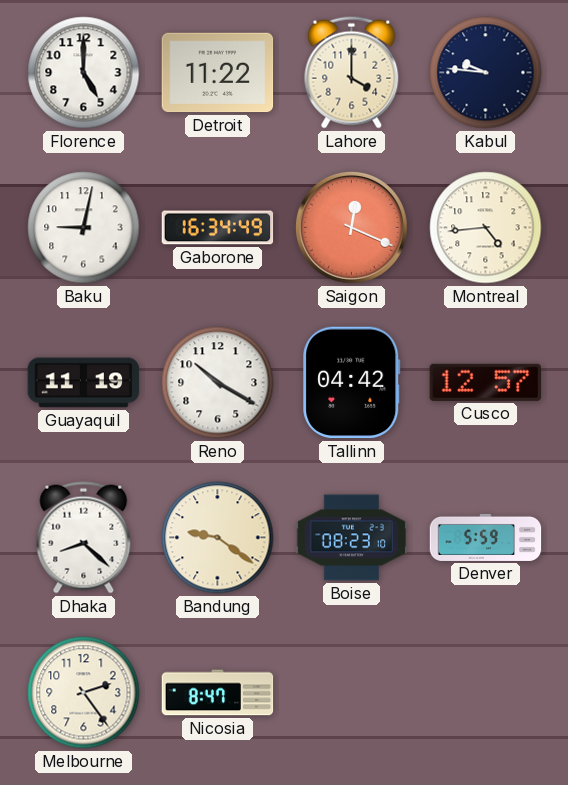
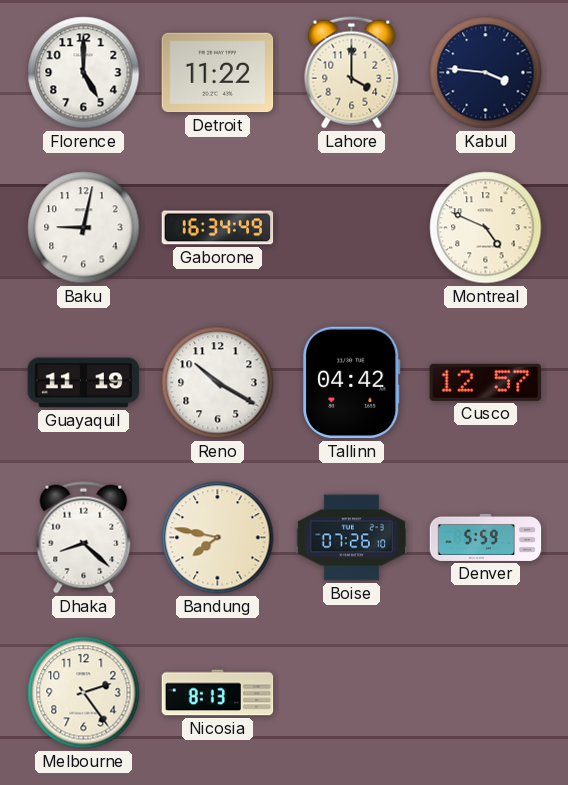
Kabul: 9:46 -> 3:46 (486, 73)
Saigon: 12:19 -> none (351, 227)
Montreal: 4:44 -> 4:49 (486, 228)
Bandung: 9:21 -> 7:47 (218, 538)
Boise: 08:23 -> 07:26 (352, 538)
Nicosia: 8:47 -> 8:13 (218, 693)
